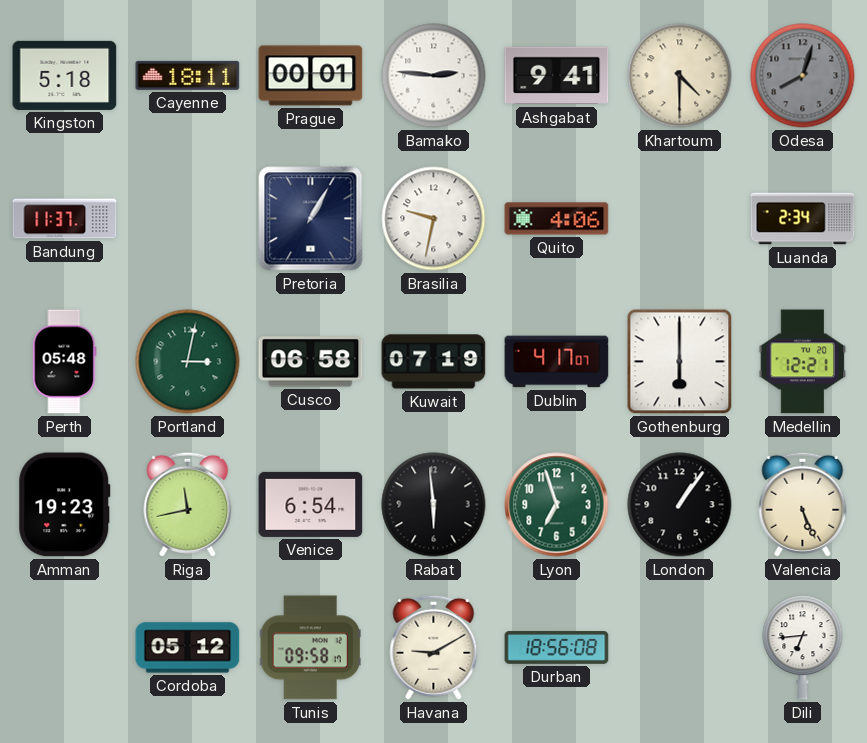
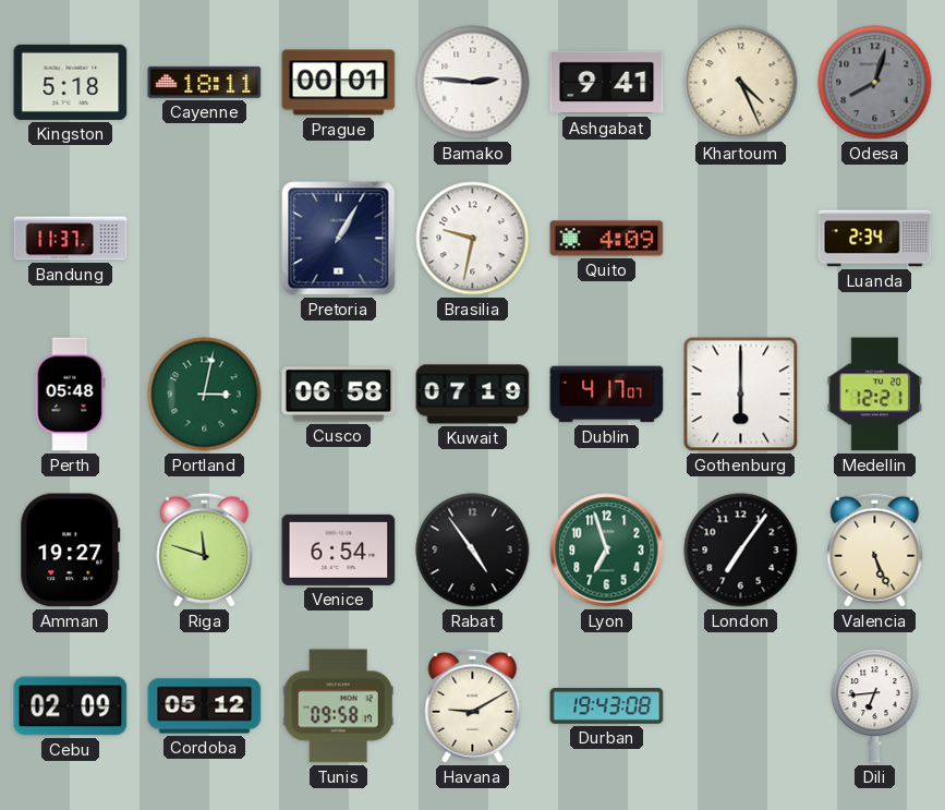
Khartoum: 4:30 -> 4:26 (741, 83)
Quito: 4:06 -> 4:09 (607, 239)
Amman: 19:23 -> 19:27 (71, 551)
Riga: 11:43 -> 11:48 (205, 549)
Rabat: 5:59 -> 4:54 (473, 551)
London: 1:06 -> 7:06 (741, 551)
Cebu: none -> 02:09 (71, 706)
Durban: 18:56 -> 19:43 (607, 706)
